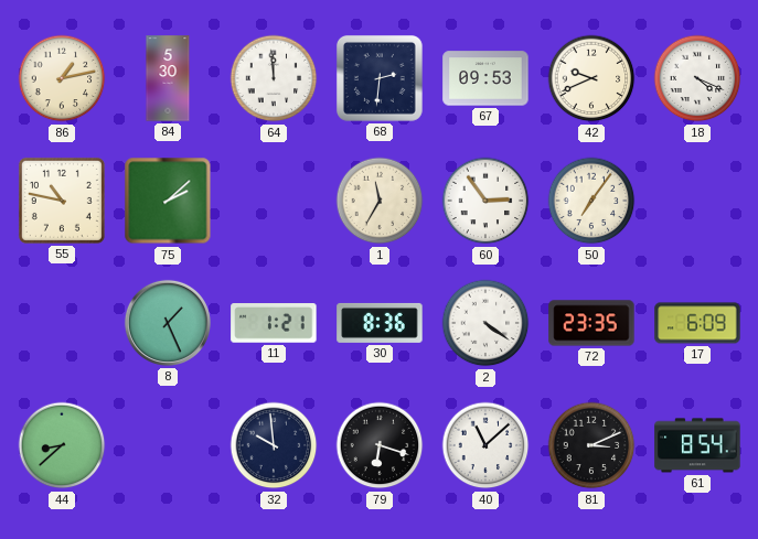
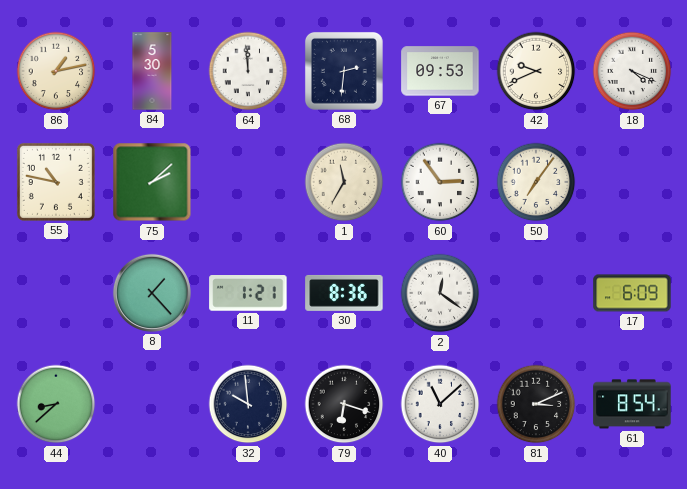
8: 1:26 -> 1:23 (152, 293)
2: 4:21 -> 12:21 (440, 293)
72: 23:35 -> none (591, 323)
